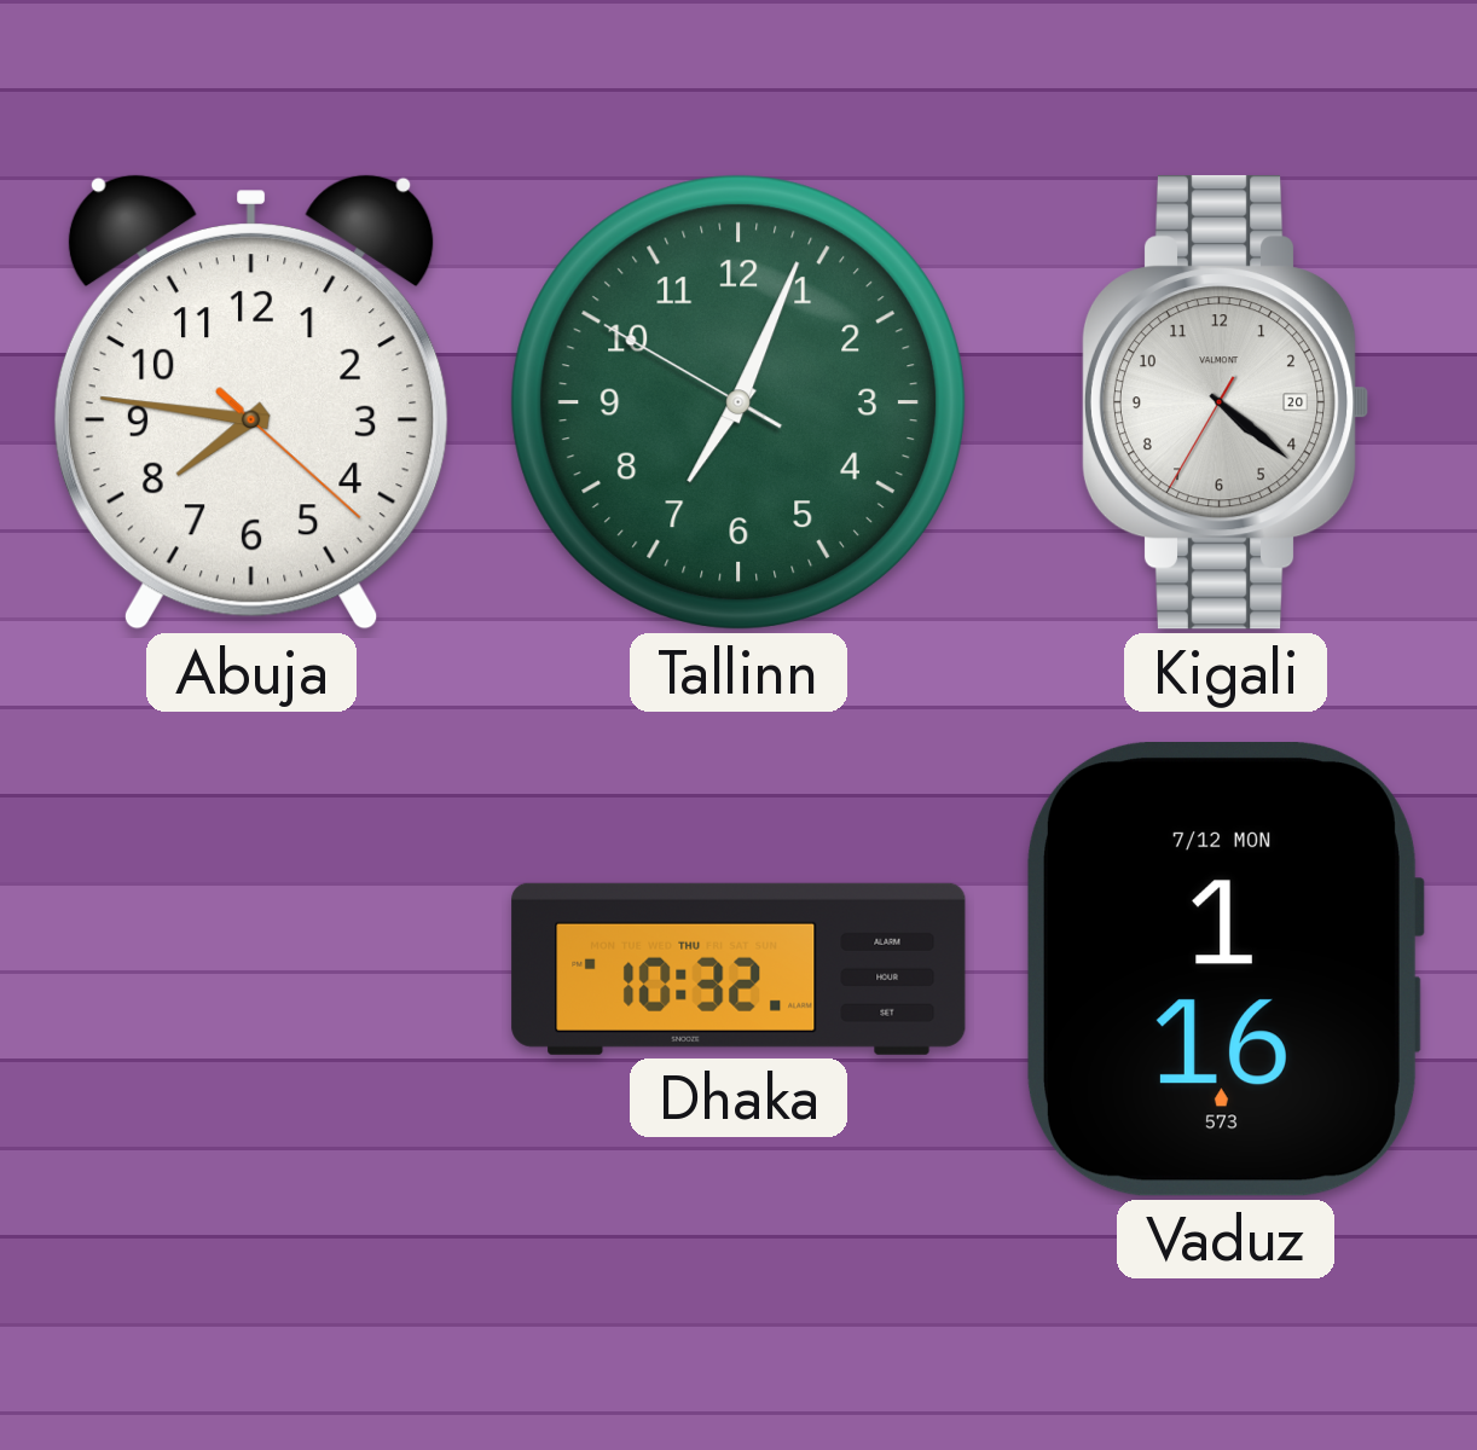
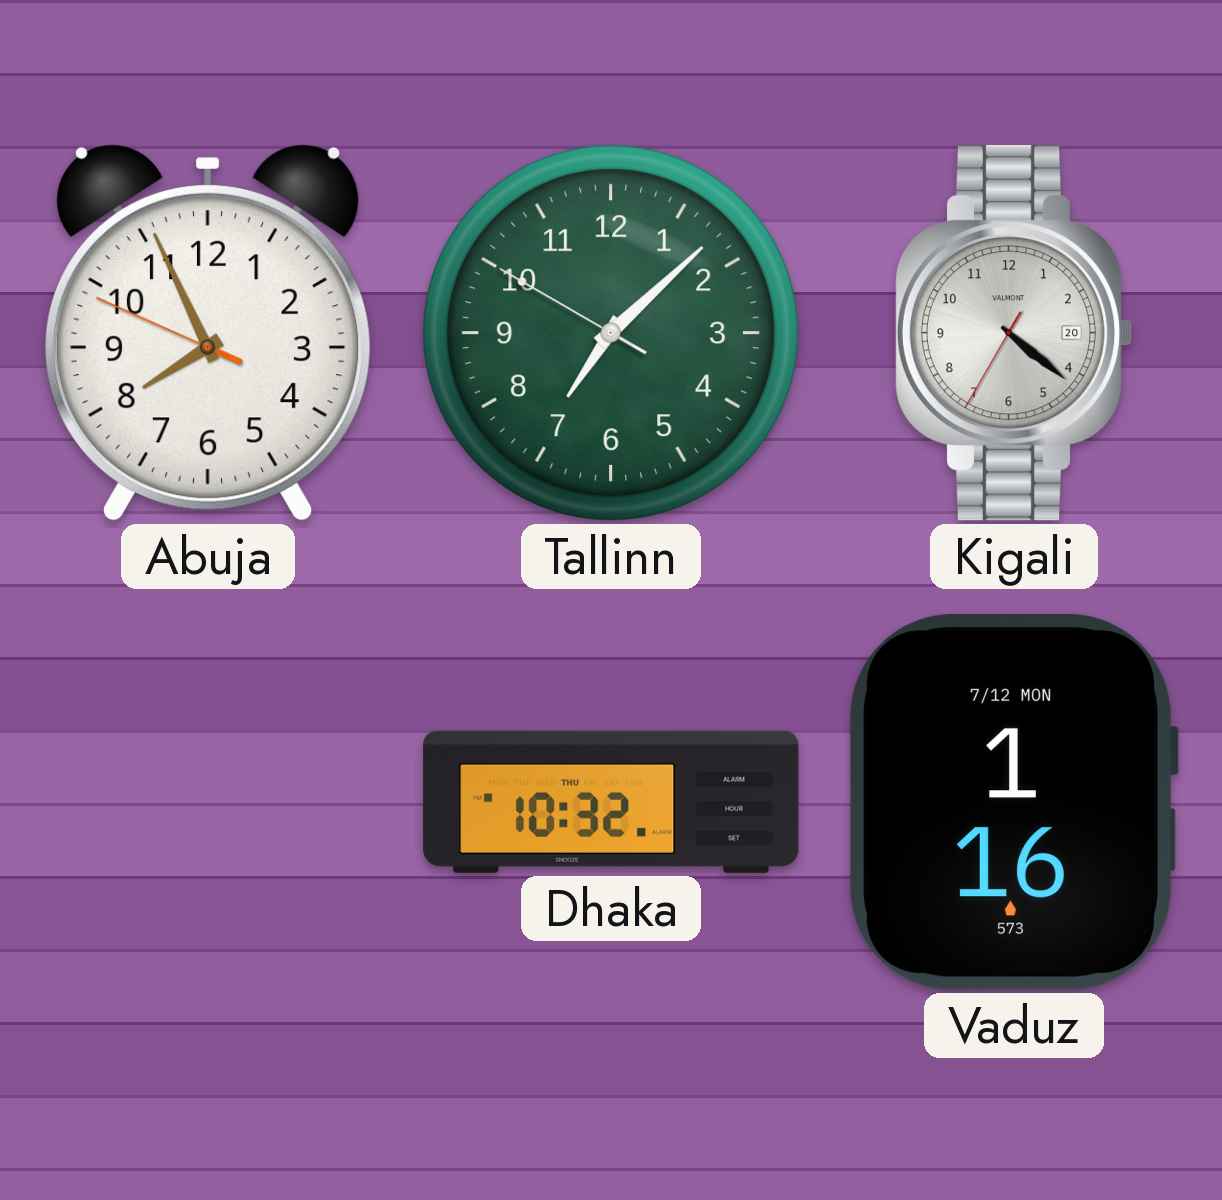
Abuja: 7:46 -> 7:55 (208, 332)
Tallinn: 7:03 -> 7:07 (611, 333)
